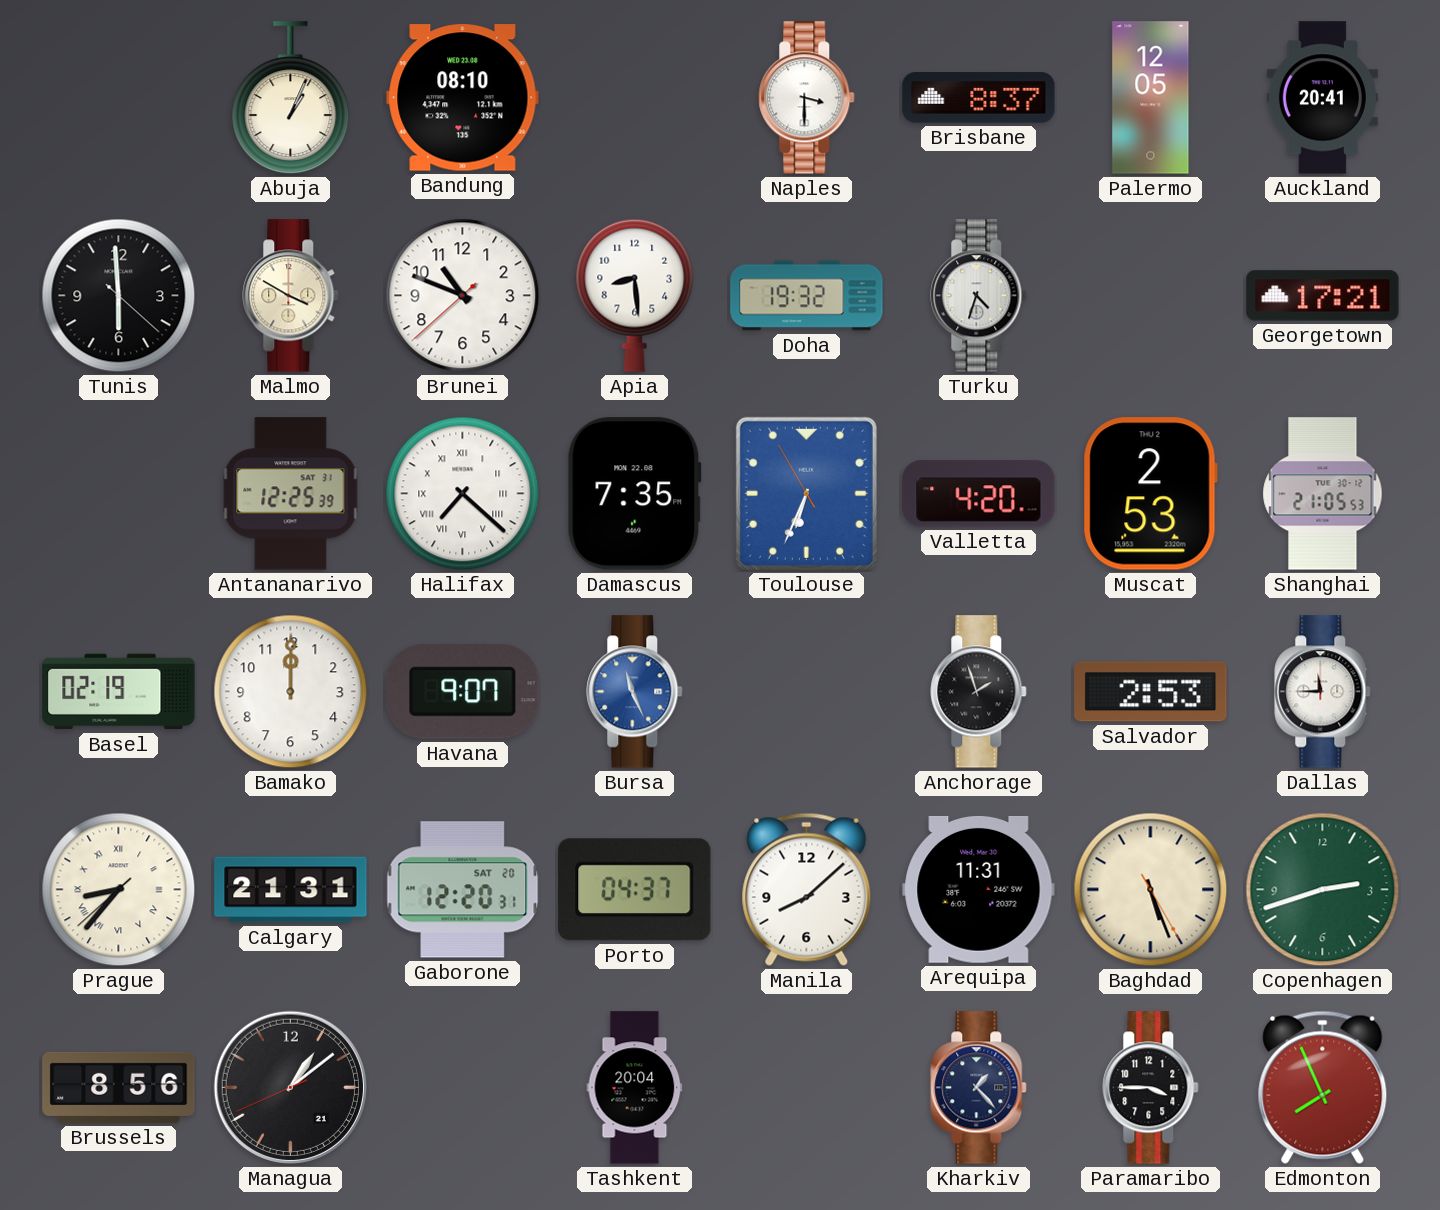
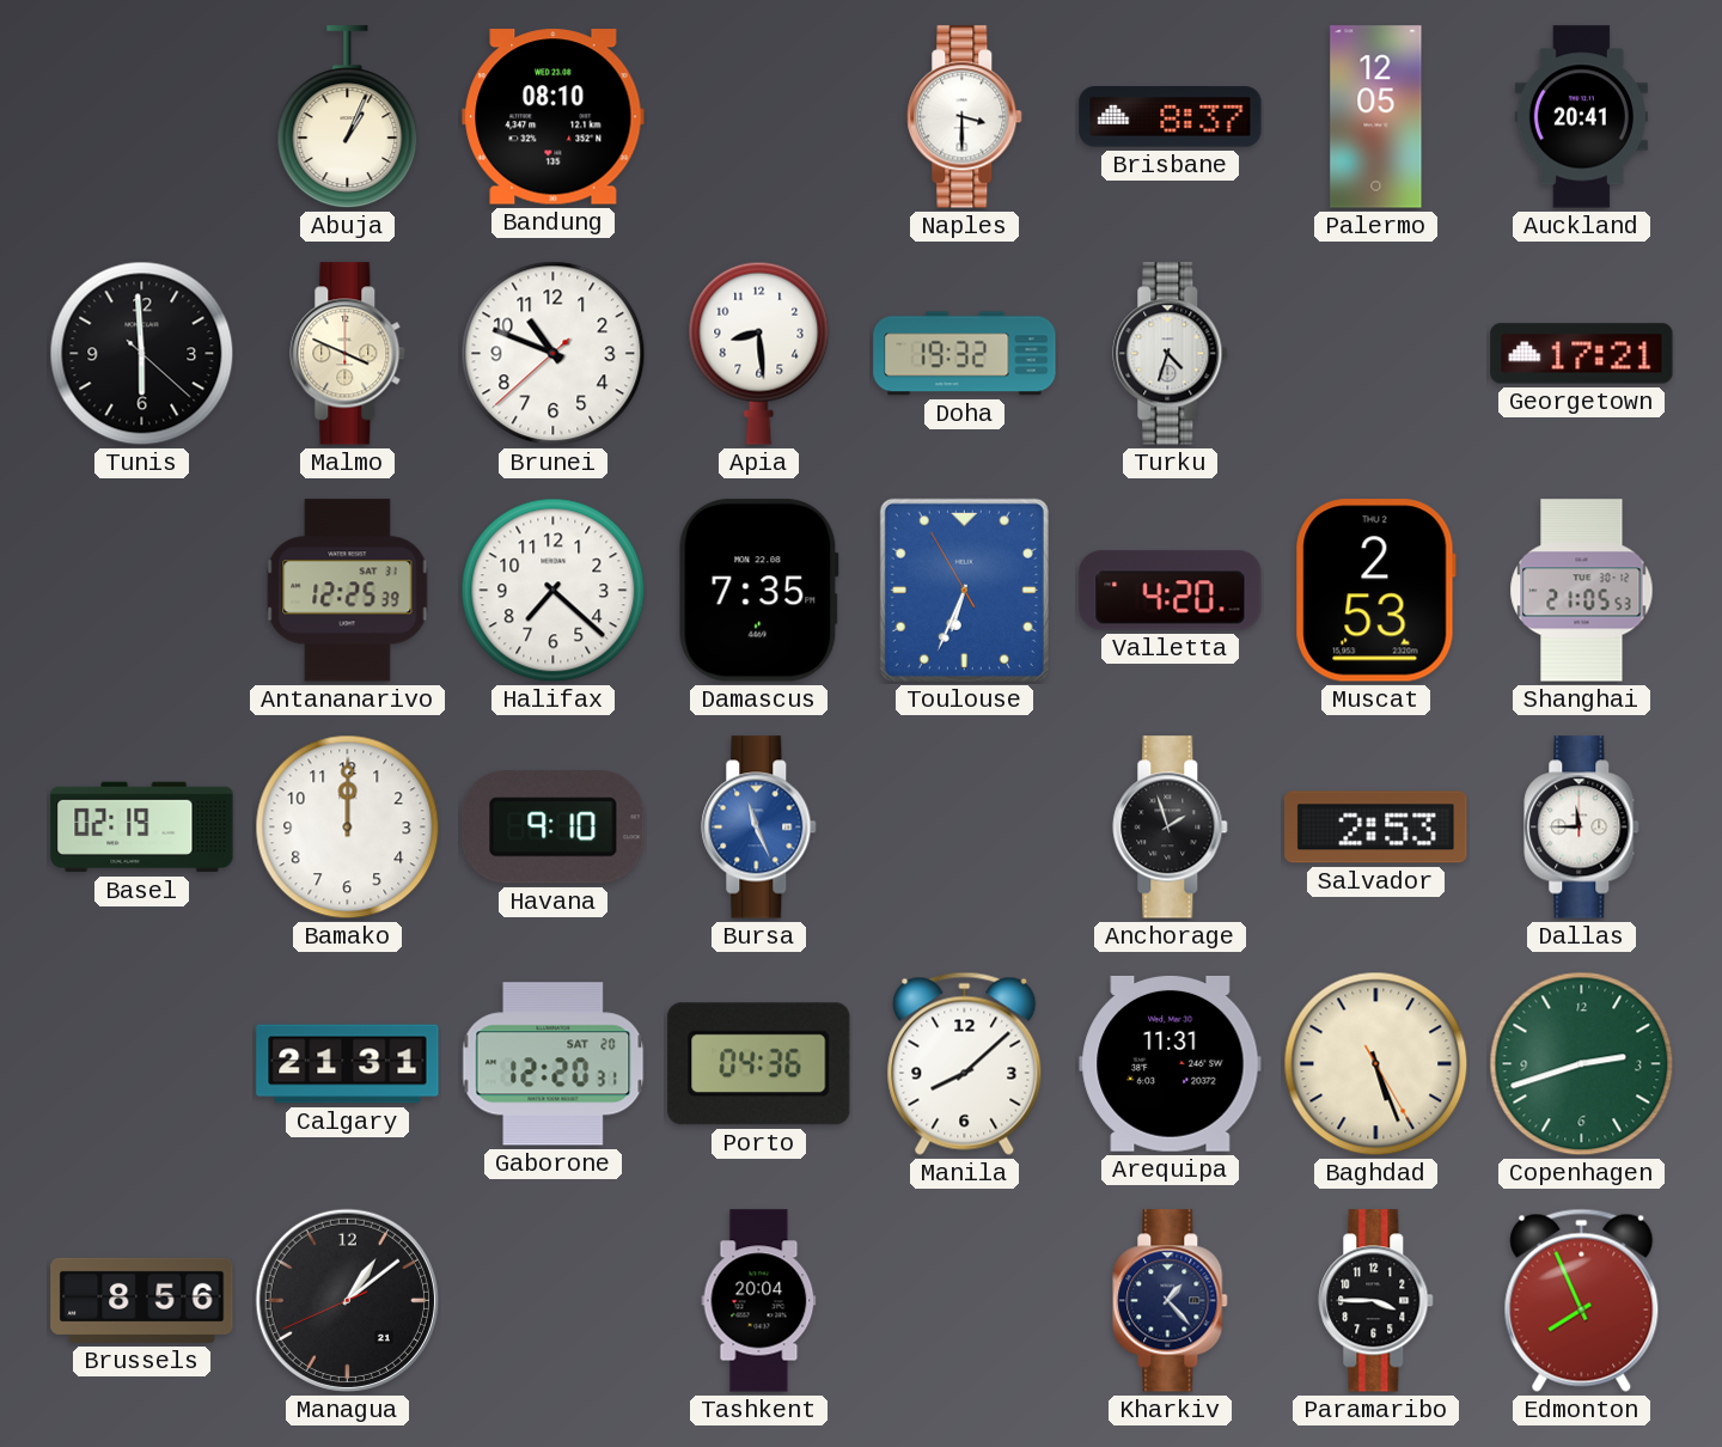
Malmo: 3:50 -> 3:49 (348, 354)
Halifax numerals: Roman -> Arabic (554, 591)
Havana: 9:07 -> 9:10 (554, 828)
Prague: 8:36 -> none (119, 890)
Porto: 04:37 -> 04:36 (759, 1064)
